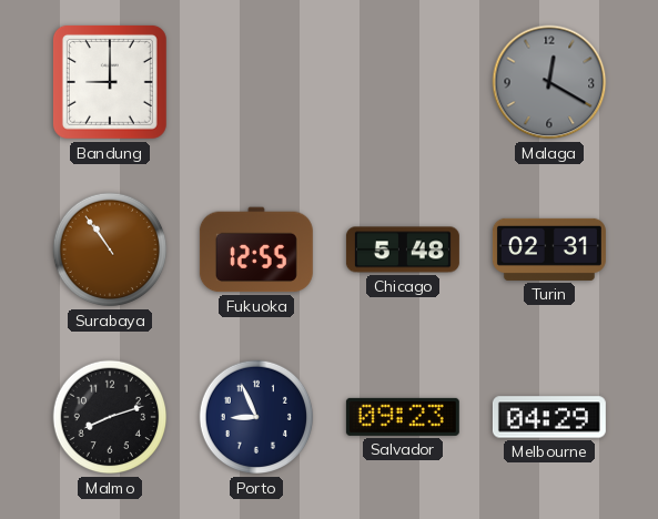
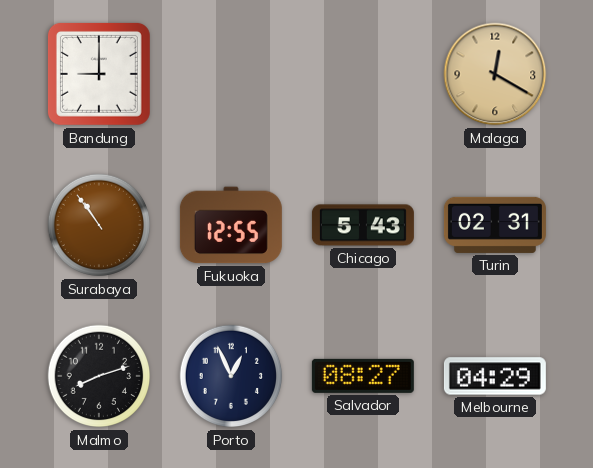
Malaga dial: grey -> champagne (495, 74)
Chicago: 5:48 -> 5:43 (363, 225)
Porto: 8:56 -> 12:56 (231, 376)
Salvador: 09:23 -> 08:27 (363, 376)
